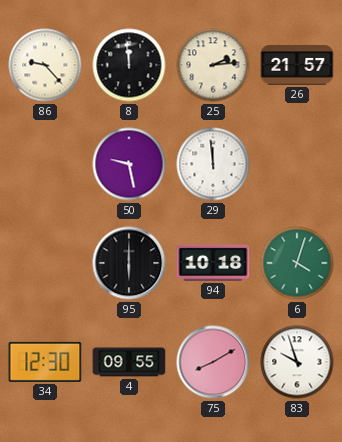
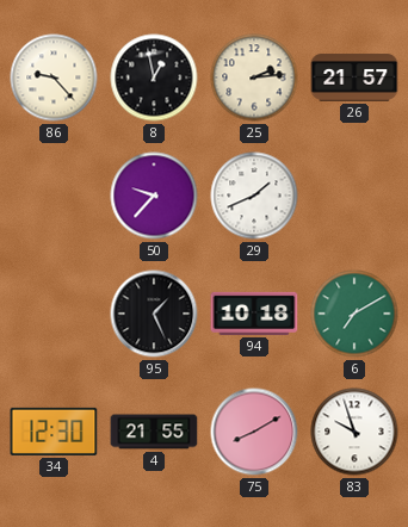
8: 11:59 -> 12:58 (154, 77)
50: 9:28 -> 9:37 (154, 196)
29: 11:59 -> 1:41 (254, 196)
95: 6:00 -> 1:26 (154, 314)
6: 4:03 -> 7:10 (354, 314)
4: 09:55 -> 21:55 (154, 432)
